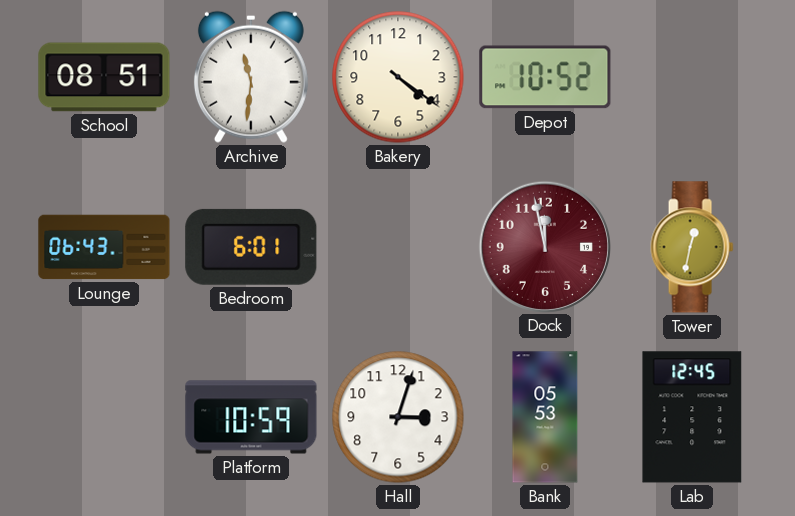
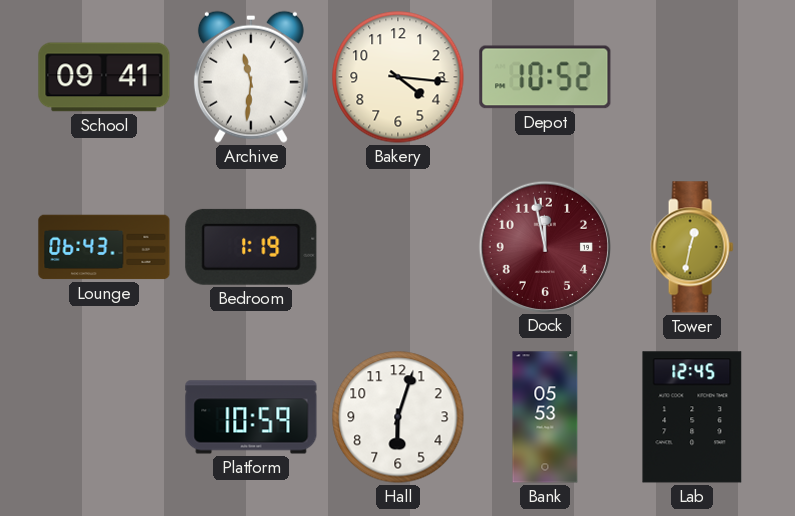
School: 08:51 -> 09:41 (104, 77)
Bakery: 4:21 -> 4:16 (398, 77)
Bedroom: 6:01 -> 1:19 (251, 247)
Hall: 3:03 -> 6:03 (398, 417)
